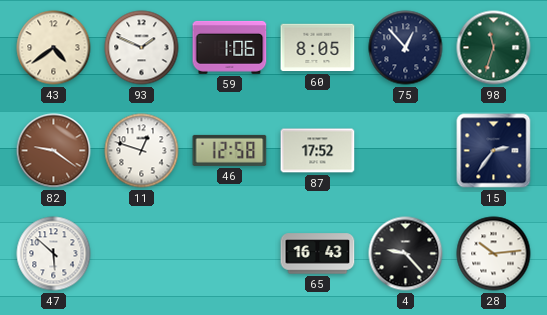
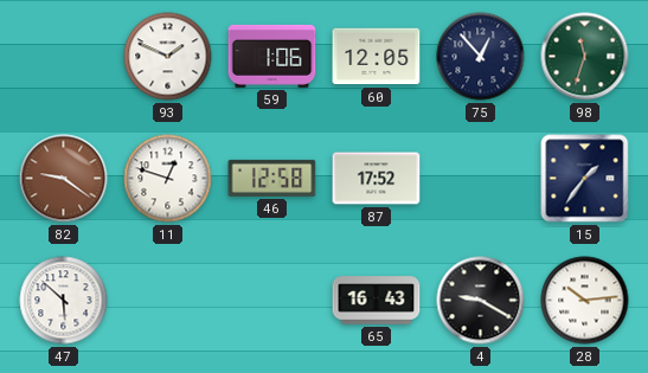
43: 4:39 -> none (54, 48)
60: 8:05 -> 12:05 (377, 57)
15: 2:36 -> 1:36 (585, 179)
4: 9:23 -> 9:20 (481, 301)
